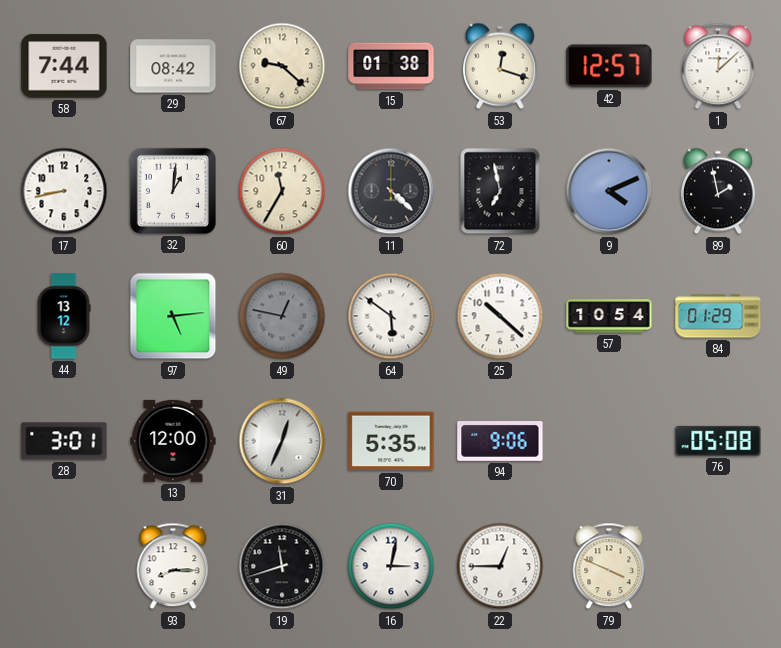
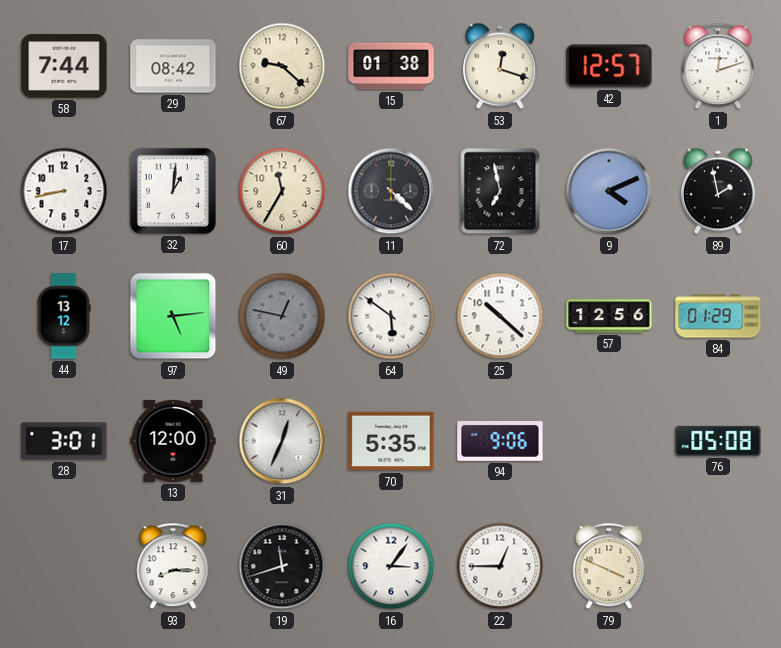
1: 12:08 -> 12:12 (718, 66)
57: 10:54 -> 12:56 (609, 316)
16: 3:02 -> 3:06 (391, 566)
